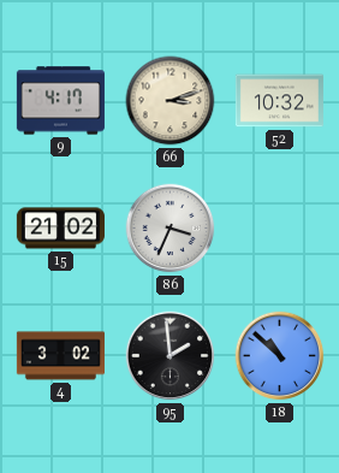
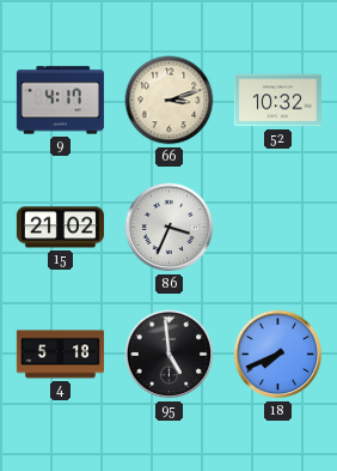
4: 3:02 -> 5:18 (60, 355)
95: 1:59 -> 4:59 (170, 355)
18: 10:52 -> 7:41 (278, 355)
